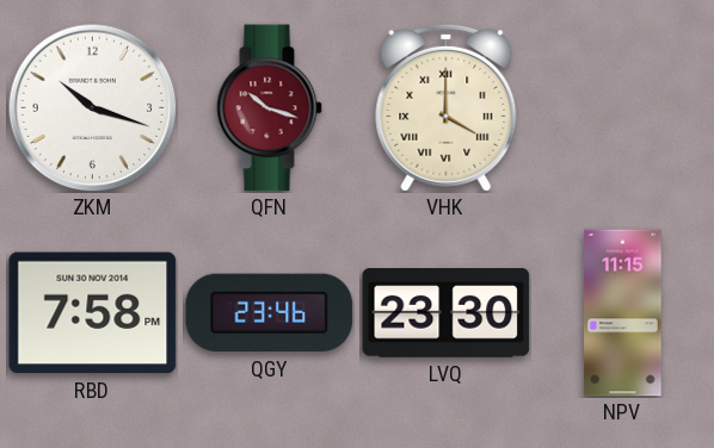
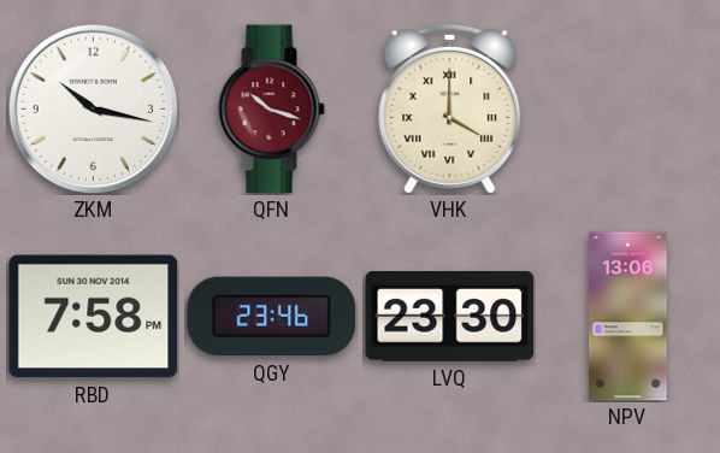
ZKM: 10:18 -> 10:17 (93, 108)
NPV: 11:15 -> 13:06 (628, 317)
